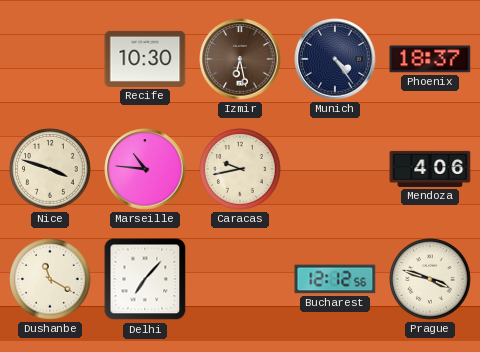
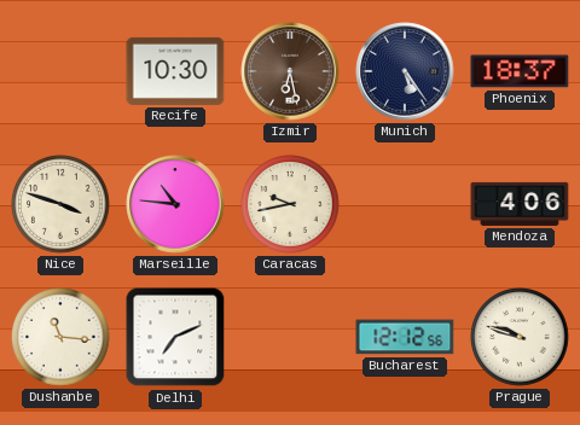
Munich: 4:24 -> 5:24 (405, 71)
Dushanbe: 11:20 -> 11:16 (60, 337)
Delhi: 7:07 -> 7:11 (175, 337)
Prague: 3:48 -> 9:48 (520, 337)
